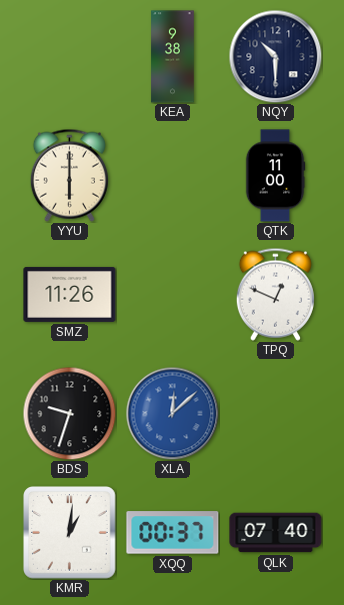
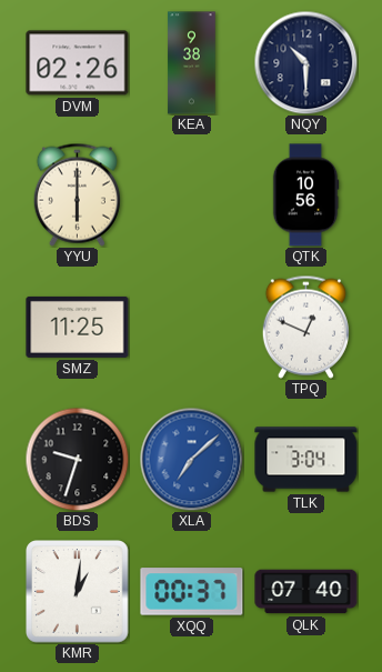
DVM: none -> 02:26 (78, 63)
QTK: 11:00 -> 10:56 (305, 195)
SMZ: 11:26 -> 11:25 (78, 327)
XLA: 12:08 -> 7:08 (191, 459)
TLK: none -> 3:04 (306, 460)
